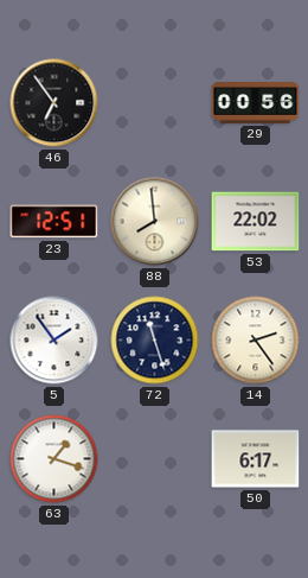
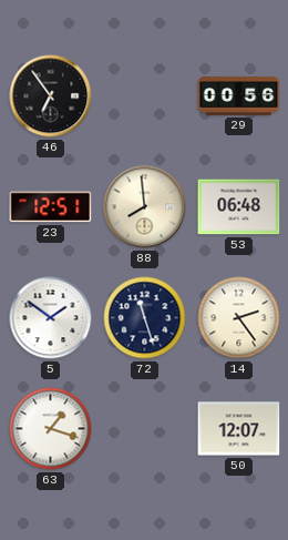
53: 22:02 -> 06:48 (239, 207)
5: 1:54 -> 1:51 (51, 318)
50: 6:17 -> 12:07 (239, 429)
